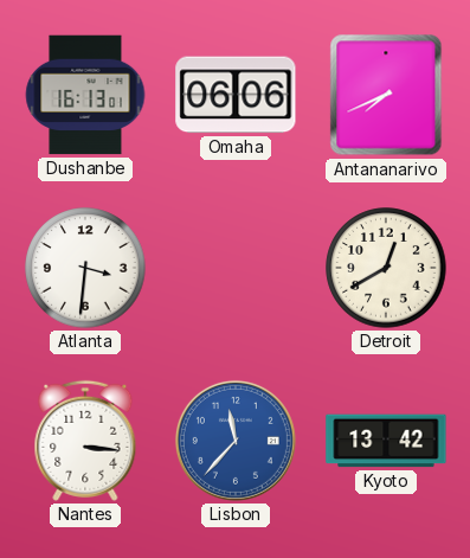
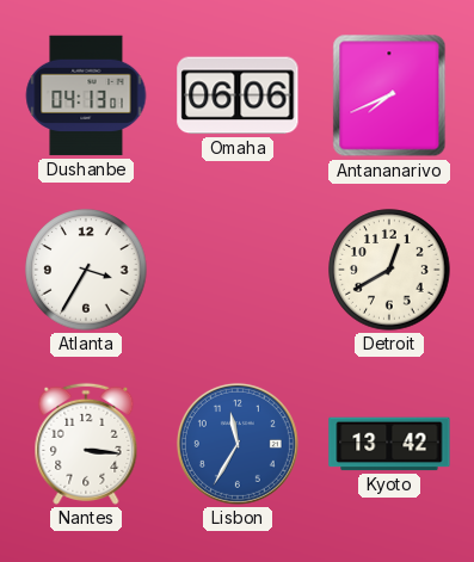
Dushanbe: 16:13 -> 04:13 (86, 95)
Atlanta: 3:31 -> 3:35 (86, 270)
Lisbon: 11:37 -> 11:35 (238, 444)
